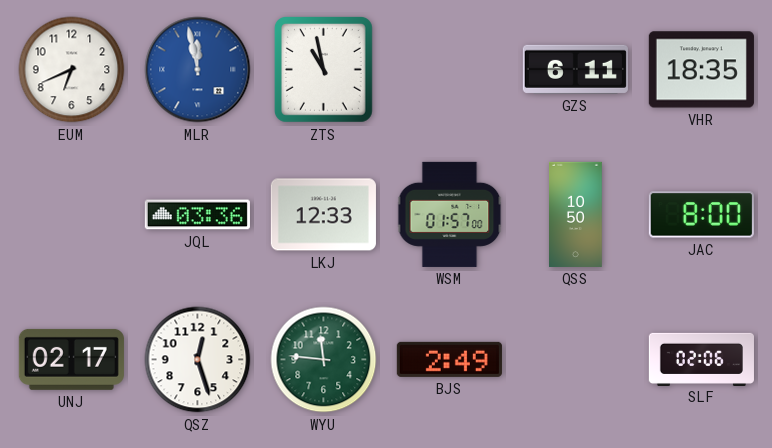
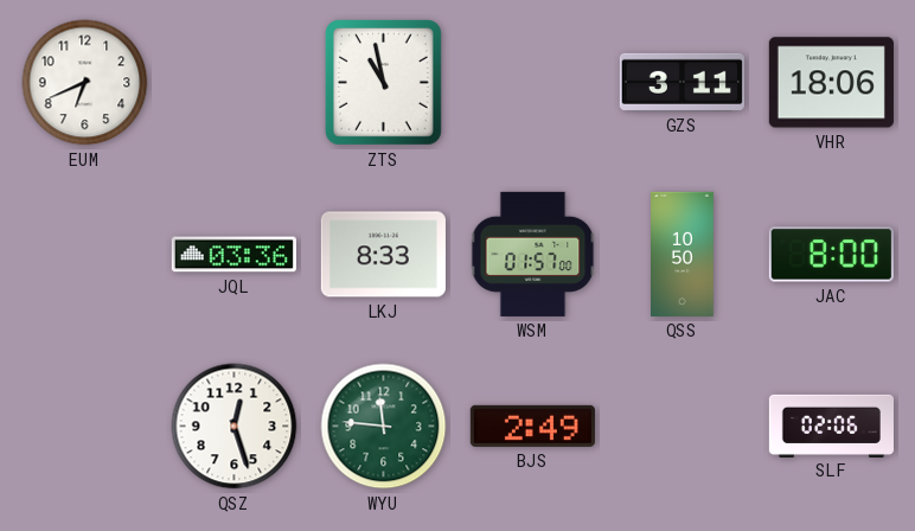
MLR: 11:58 -> none (198, 70)
GZS: 6:11 -> 3:11 (682, 82)
VHR: 18:35 -> 18:06 (831, 83)
LKJ: 12:33 -> 8:33 (383, 255)
UNJ: 02:17 -> none (71, 359)
